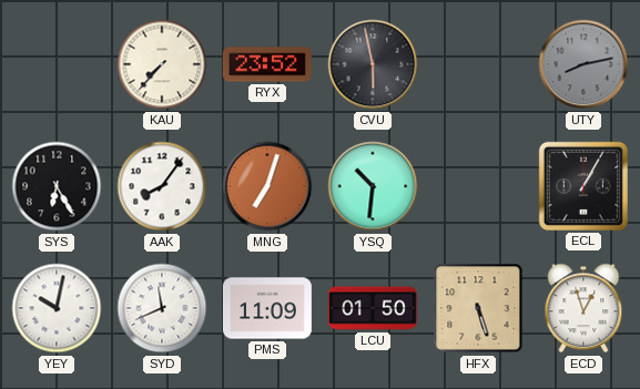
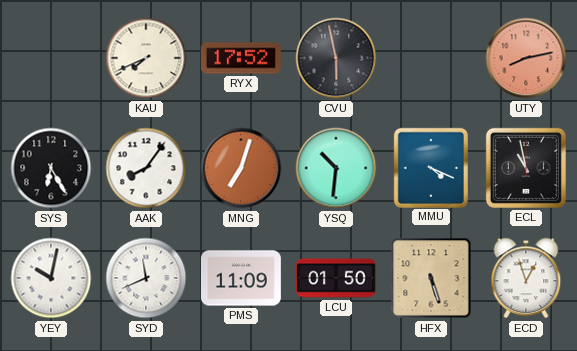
KAU: 7:37 -> 7:41 (146, 58)
RYX: 23:52 -> 17:52 (241, 58)
UTY dial: grey -> salmon (526, 58)
MMU: none -> 4:19 (430, 167)
ECL: 1:05 -> 10:58 (526, 168)
